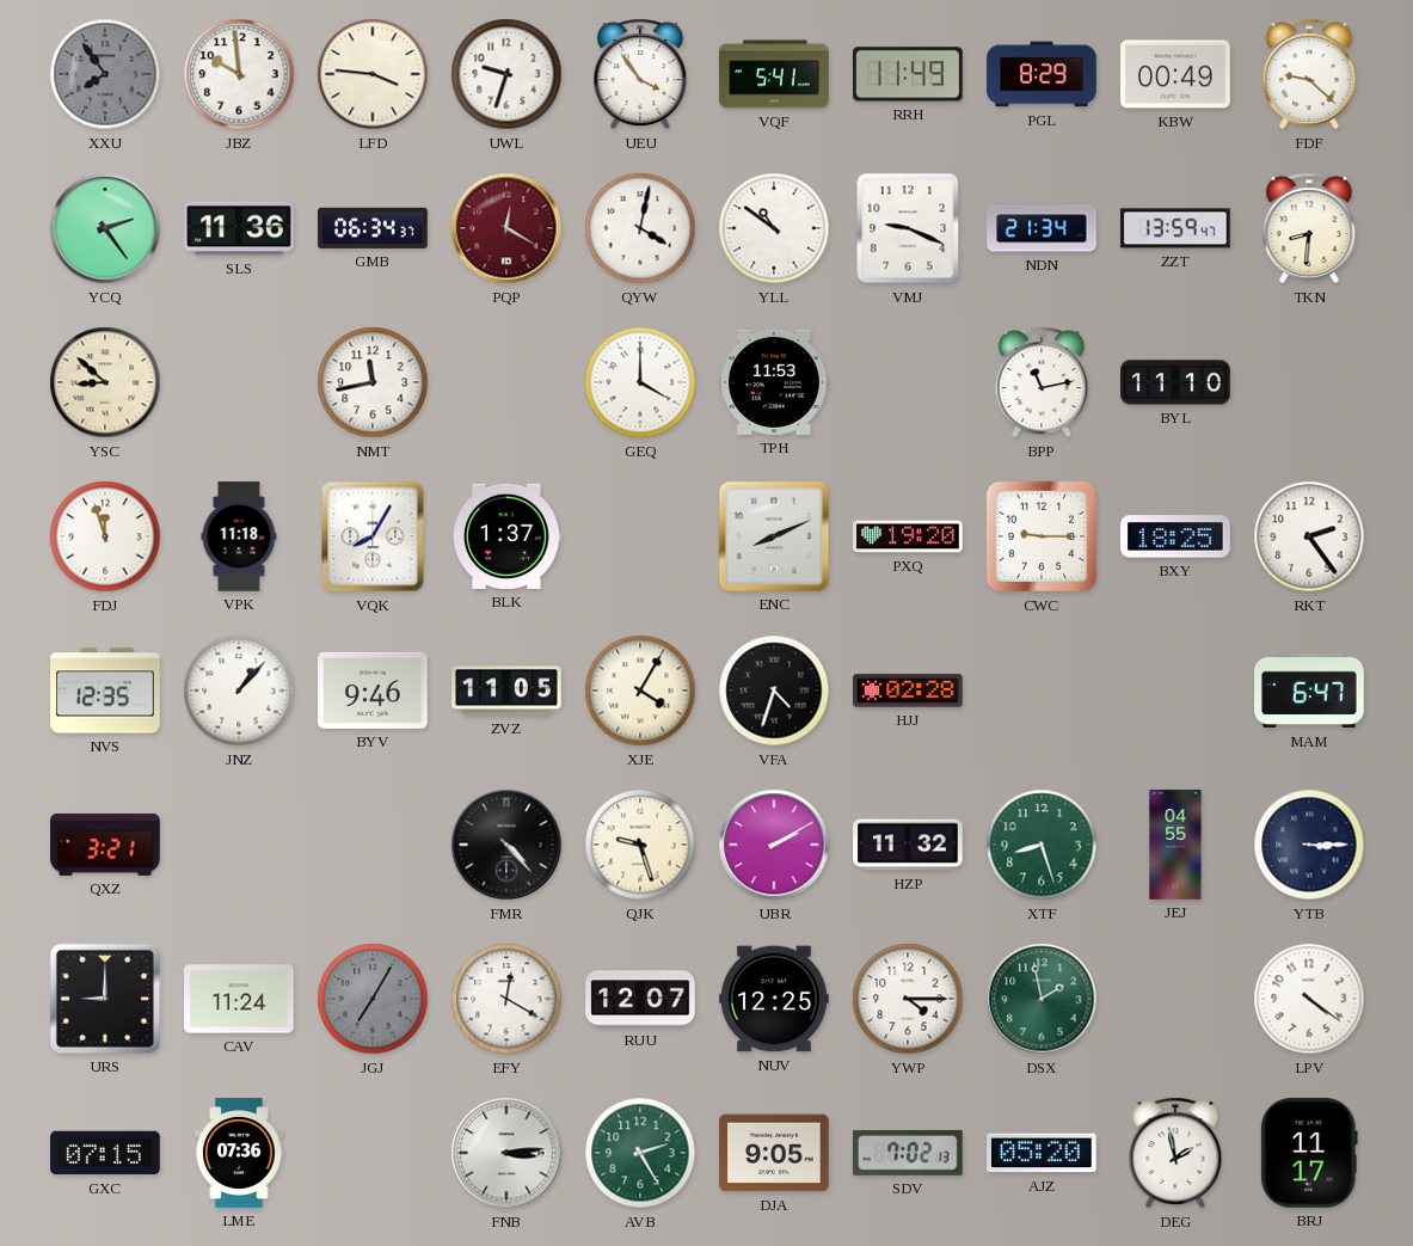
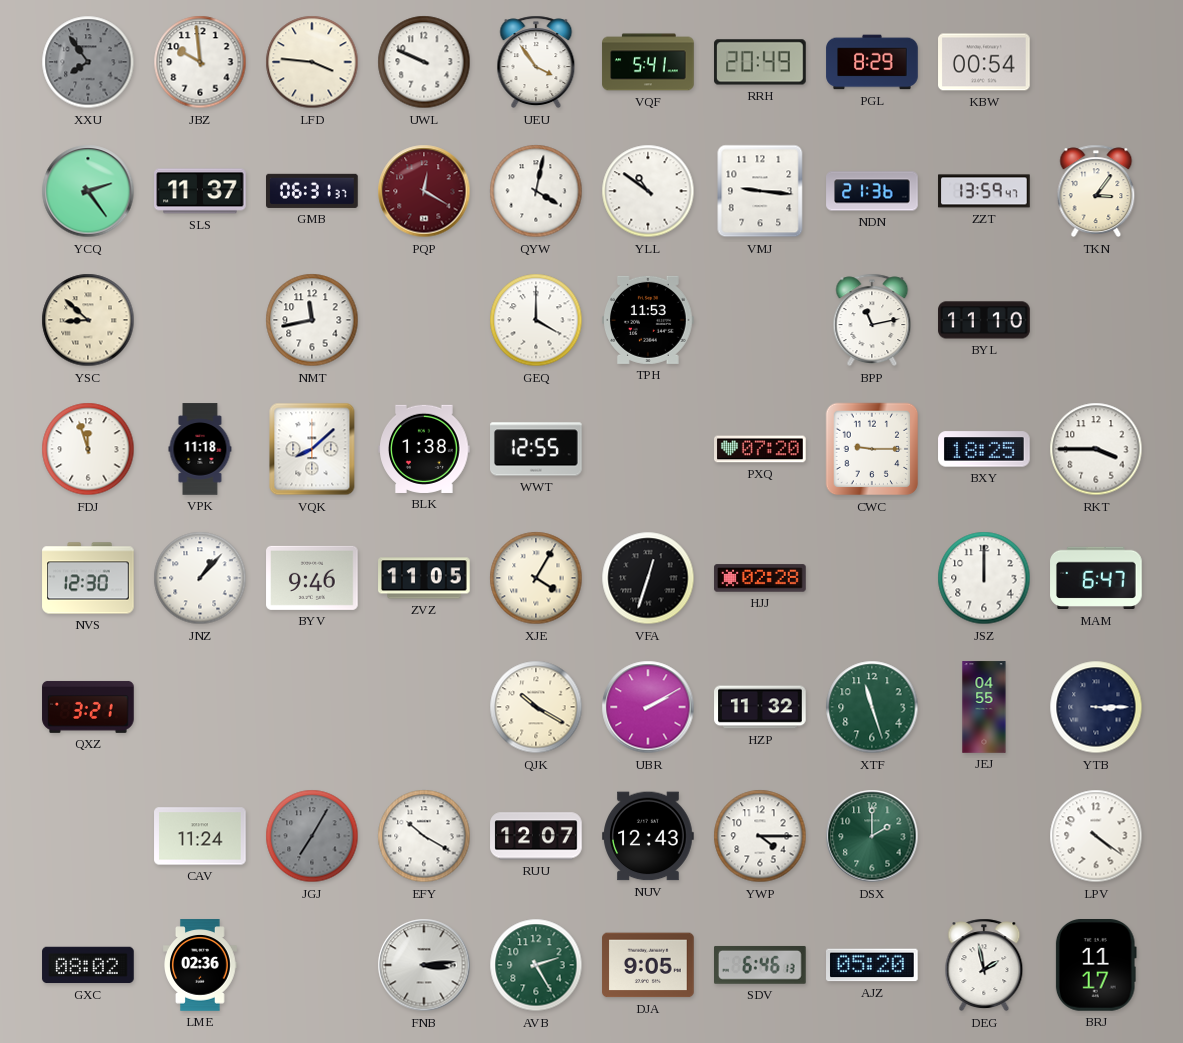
UWL: 9:33 -> 9:49 (424, 62)
RRH: 11:49 -> 20:49 (760, 62)
KBW: 00:49 -> 00:54 (984, 62)
FDF: 9:22 -> none (1309, 74)
SLS: 11:36 -> 11:37 (200, 191)
GMB: 06:34 -> 06:31 (313, 191)
VMJ: 9:19 -> 9:16 (760, 191)
NDN: 21:34 -> 21:36 (872, 191)
TKN: 8:31 -> 3:06 (1096, 191)
VQK: 8:05 -> 8:08 (312, 449)
BLK: 1:37 -> 1:38 (424, 449)
WWT: none -> 12:55 (536, 449)
ENC: 8:11 -> none (774, 536)
PXQ: 19:20 -> 07:20 (760, 449)
RKT: 2:24 -> 3:45 (1096, 449)
NVS: 12:35 -> 12:30 (88, 578)
VFA: 4:33 -> 12:33 (648, 578)
JSZ: none -> 12:00 (984, 578)
FMR: 4:23 -> none (506, 845)
QJK: 9:27 -> 10:20 (536, 707)
XTF: 8:27 -> 11:27 (872, 707)
URS: 9:00 -> none (105, 999)
EFY: 12:20 -> 10:20 (424, 836)
NUV: 12:25 -> 12:43 (648, 836)
DSX: 1:58 -> 2:00 (872, 836)
GXC: 07:15 -> 08:02 (88, 965)
LME: 07:36 -> 02:36 (200, 965)
SDV: 7:02 -> 6:46 (761, 965)
